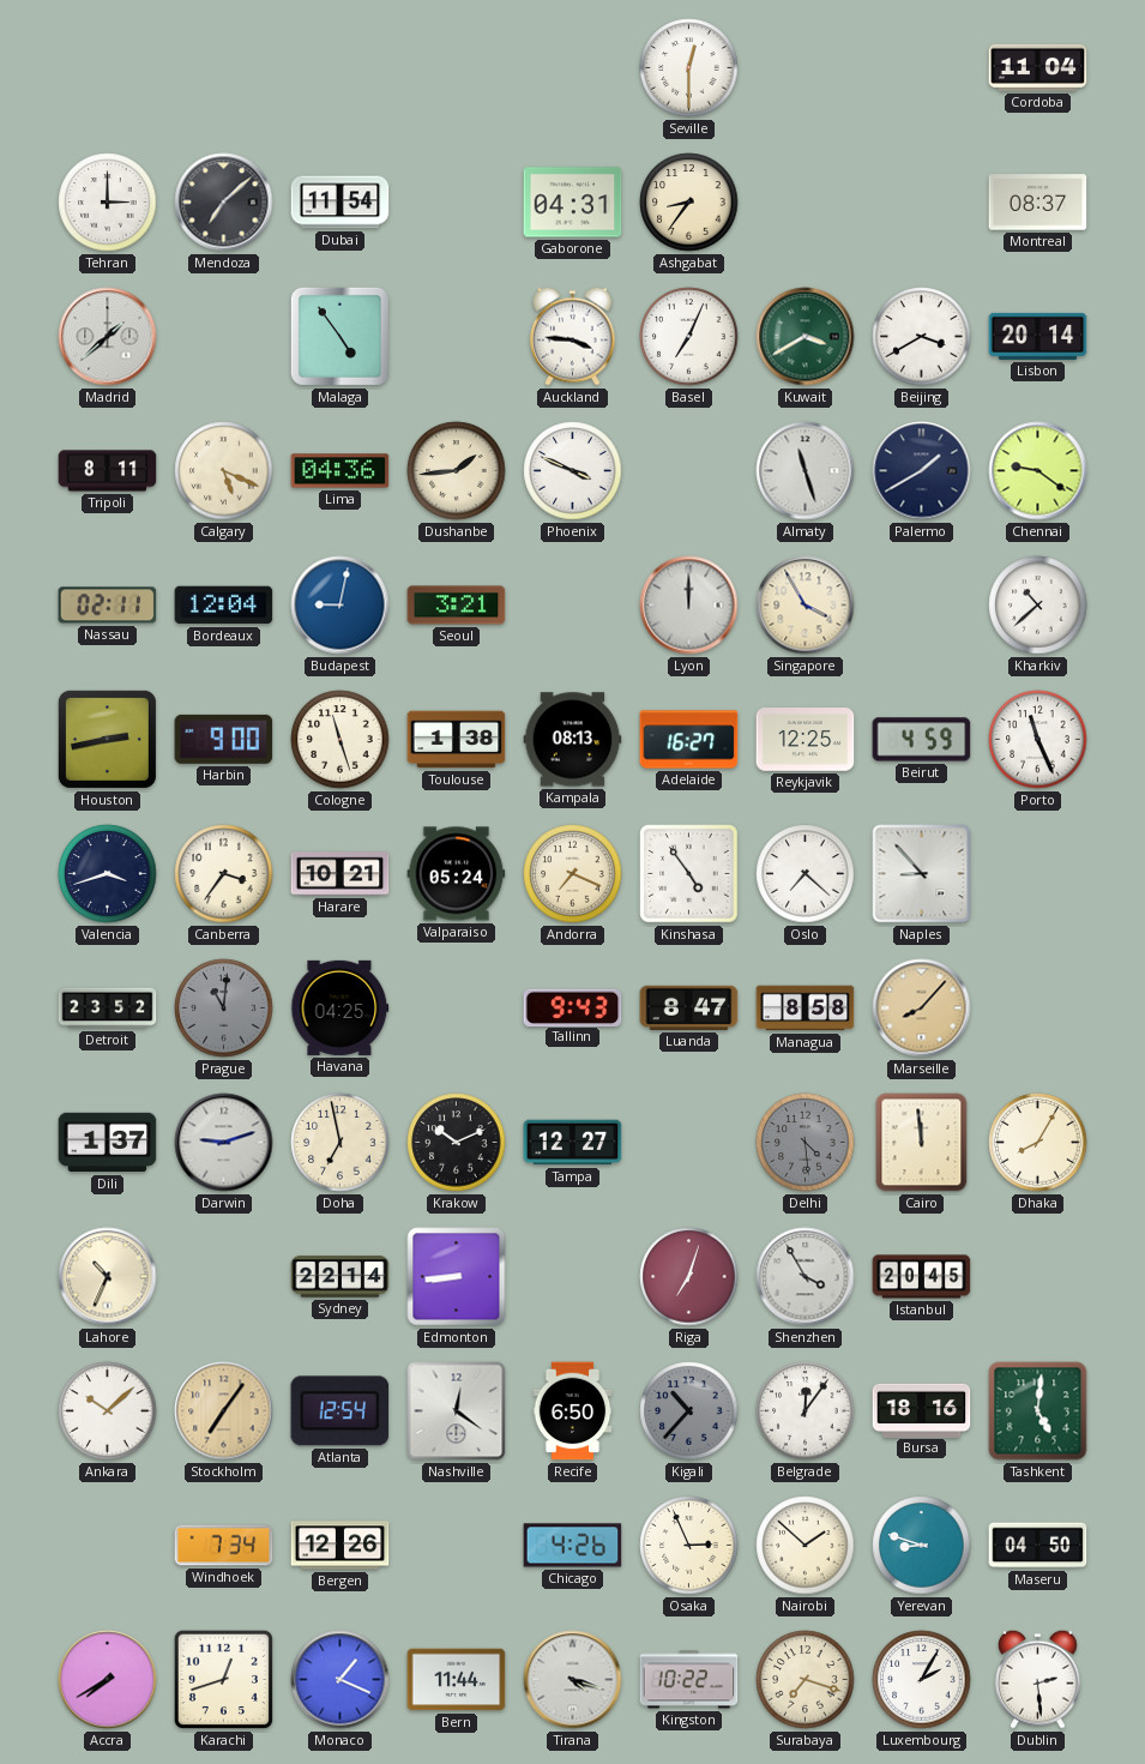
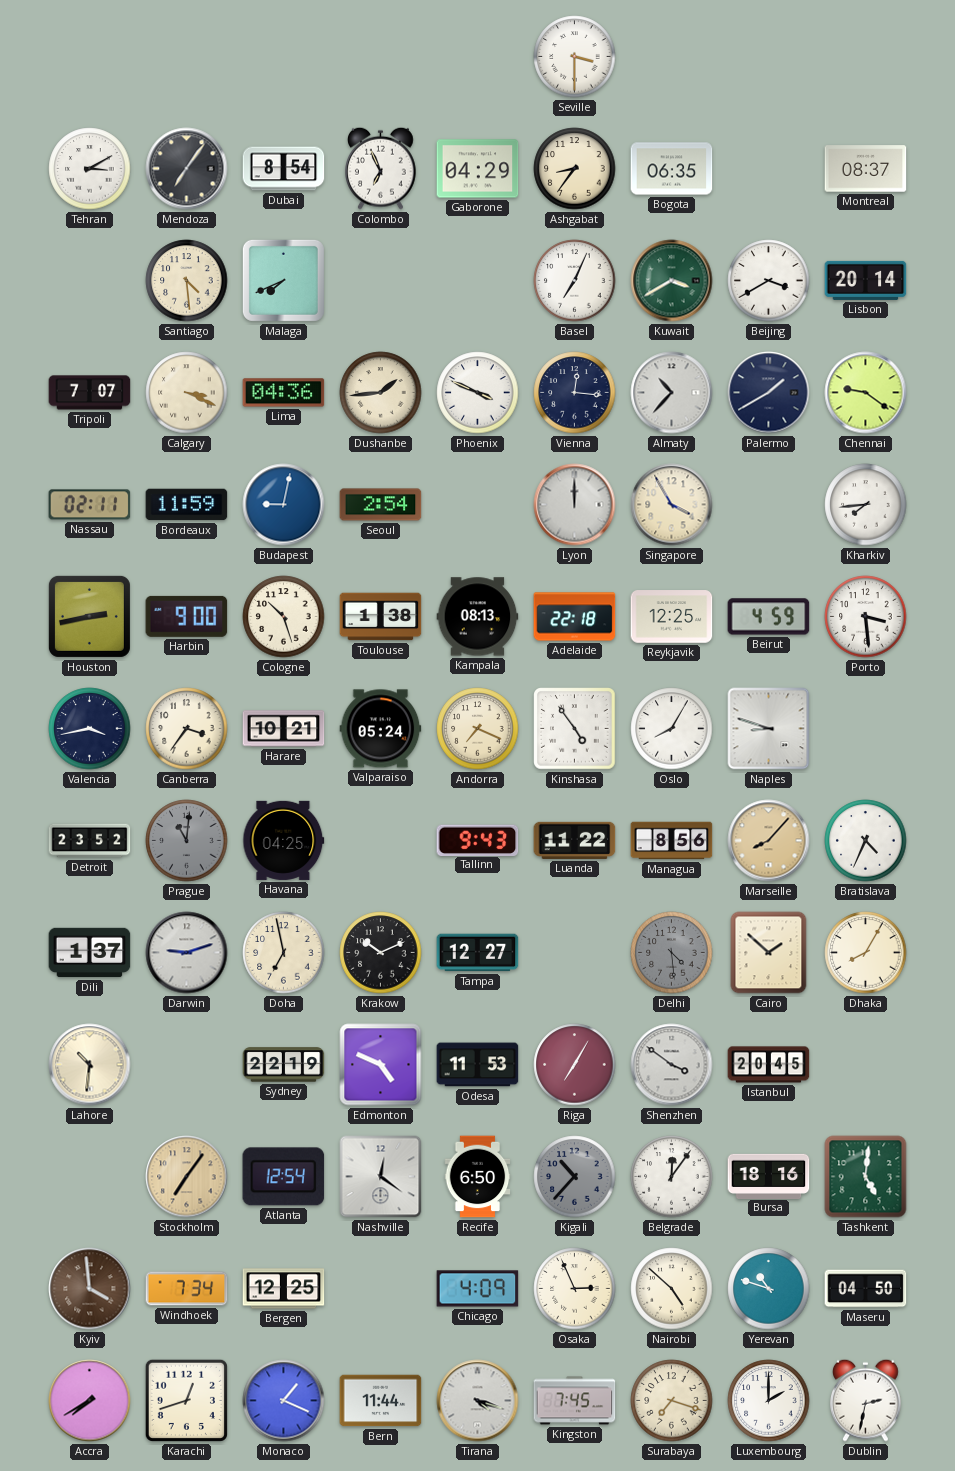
Seville: 12:30 -> 3:30 (575, 57)
Cordoba: 11:04 -> none (1038, 67)
Tehran: 3:00 -> 3:10 (90, 169)
Mendoza: 7:08 -> 7:06 (187, 169)
Dubai: 11:54 -> 8:54 (284, 169)
Colombo: none -> 6:56 (381, 168)
Gaborone: 04:31 -> 04:29 (478, 169)
Bogota: none -> 06:35 (672, 169)
Madrid: 1:38 -> none (108, 337)
Santiago: none -> 4:29 (187, 281)
Malaga: 4:54 -> 7:41 (283, 280)
Auckland: 3:46 -> none (573, 336)
Tripoli: 8:11 -> 7:07 (90, 393)
Calgary: 5:19 -> 3:19 (187, 393)
Vienna: none -> 12:16 (575, 393)
Almaty: 11:27 -> 10:37 (672, 393)
Bordeaux: 12:04 -> 11:59 (187, 505)
Seoul: 3:21 -> 2:54 (381, 505)
Kharkiv: 10:38 -> 7:44 (866, 505)
Cologne: 11:27 -> 10:27 (284, 617)
Adelaide: 16:27 -> 22:18 (575, 617)
Porto: 11:26 -> 3:29 (866, 617)
Valencia: 3:42 -> 3:43 (90, 729)
Oslo: 7:22 -> 8:05 (672, 729)
Naples: 8:53 -> 8:48 (769, 729)
Luanda: 8:47 -> 11:22 (575, 840)
Managua: 8:58 -> 8:56 (672, 841)
Bratislava: none -> 4:34 (866, 841)
Cairo: 11:59 -> 1:52 (769, 953)
Lahore: 10:34 -> 10:31 (90, 1065)
Sydney: 22:14 -> 22:19 (284, 1065)
Edmonton: 8:44 -> 4:49 (381, 1065)
Odesa: none -> 11:53 (478, 1065)
Riga: 7:03 -> 7:05 (575, 1065)
Shenzhen: 3:55 -> 3:51 (672, 1065)
Ankara: 10:08 -> none (108, 1411)
Kyiv: none -> 3:59 (90, 1289)
Bergen: 12:26 -> 12:25 (284, 1289)
Chicago: 4:26 -> 4:09 (478, 1289)
Nairobi: 1:52 -> 4:52 (672, 1289)
Yerevan: 8:48 -> 10:48 (769, 1289)
Kingston: 10:22 -> 7:45 (575, 1401)
Luxembourg: 2:05 -> 2:00 (769, 1401)
Dublin: 2:29 -> 2:32 (866, 1400)
